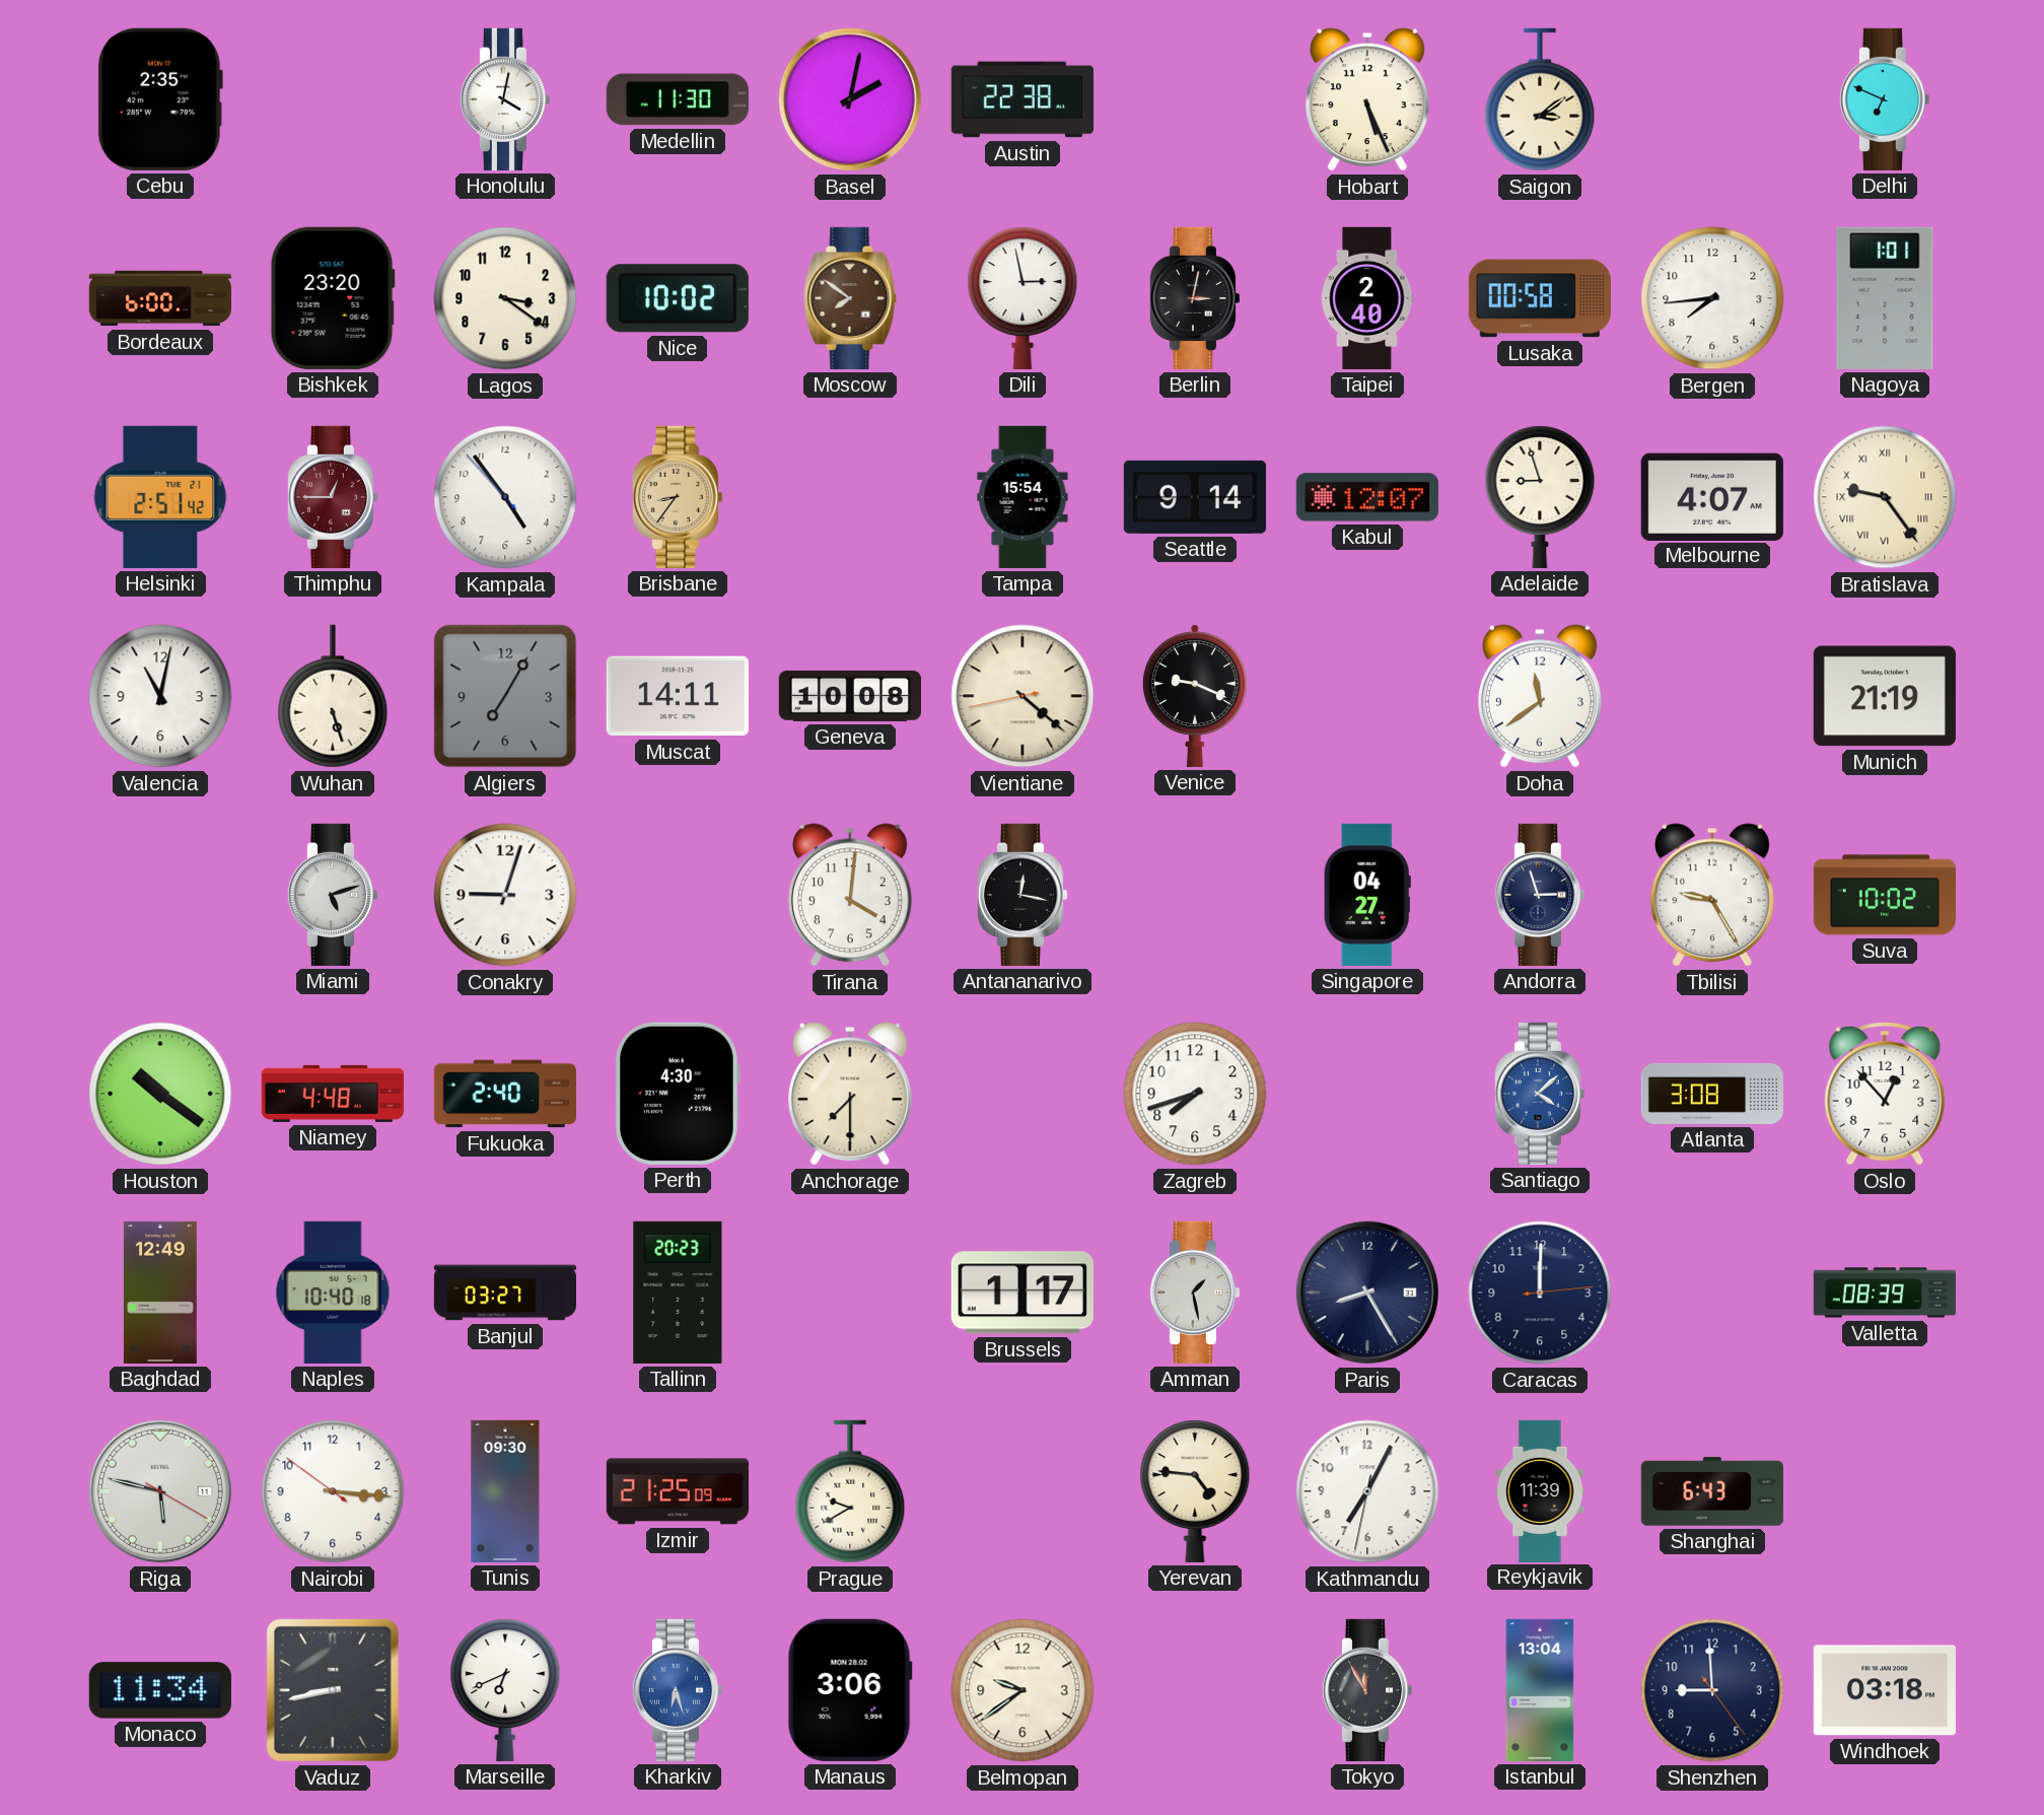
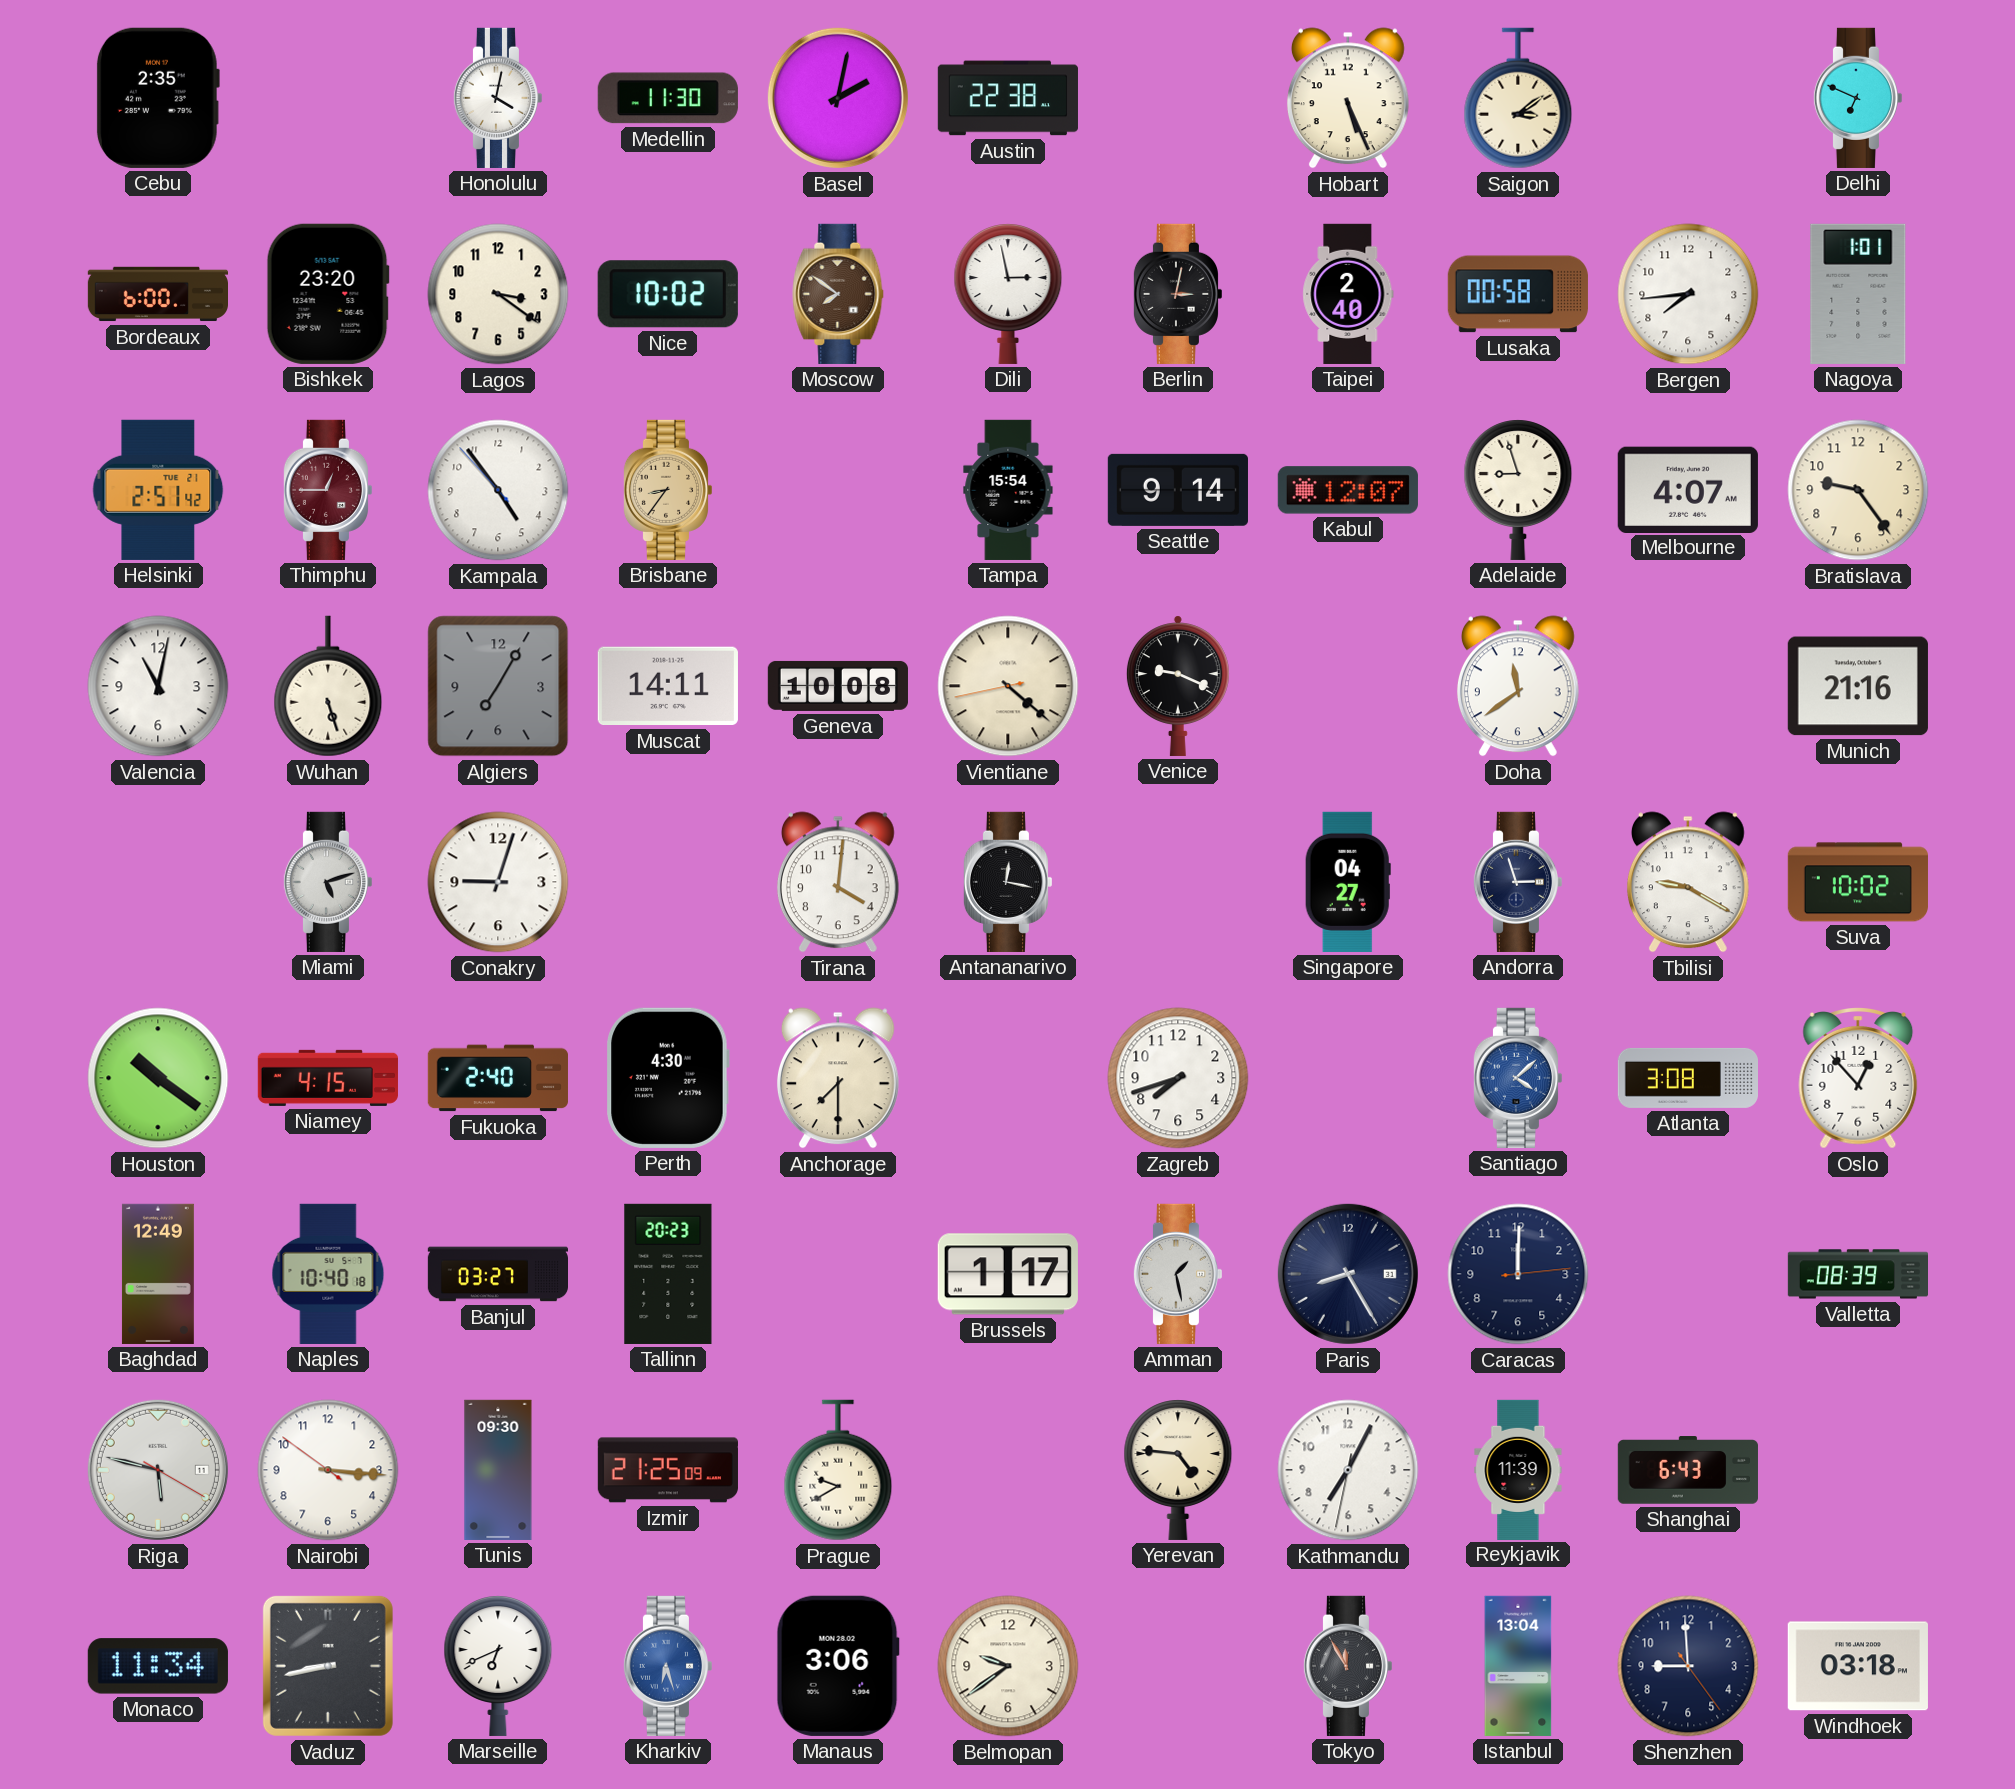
Bratislava numerals: Roman -> Arabic (1858, 490)
Munich: 21:19 -> 21:16 (1858, 686)
Tbilisi: 9:25 -> 9:20 (1688, 882)
Niamey: 4:48 -> 4:15 (328, 1078)
